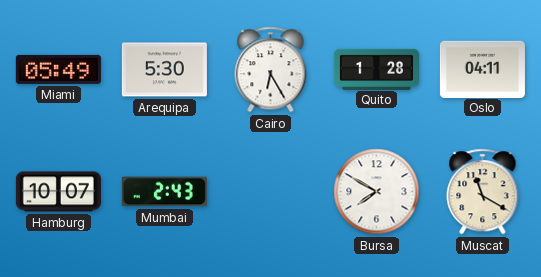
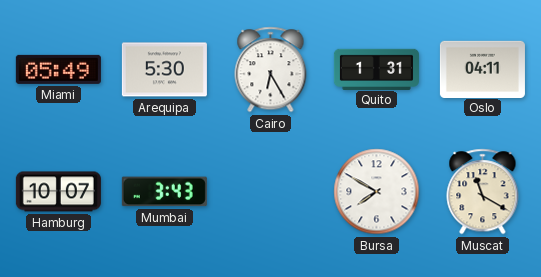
Quito: 1:28 -> 1:31 (376, 69)
Mumbai: 2:43 -> 3:43 (164, 192)
